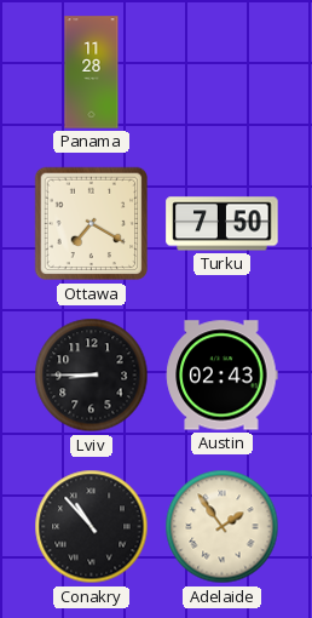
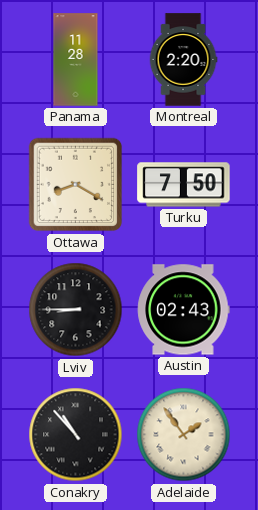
Montreal: none -> 2:20 (183, 60)
Ottawa: 7:20 -> 8:20 (76, 185)
